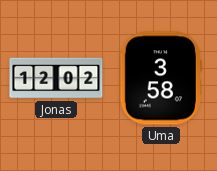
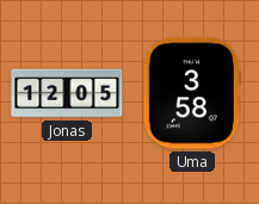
Jonas: 12:02 -> 12:05 (67, 93)
